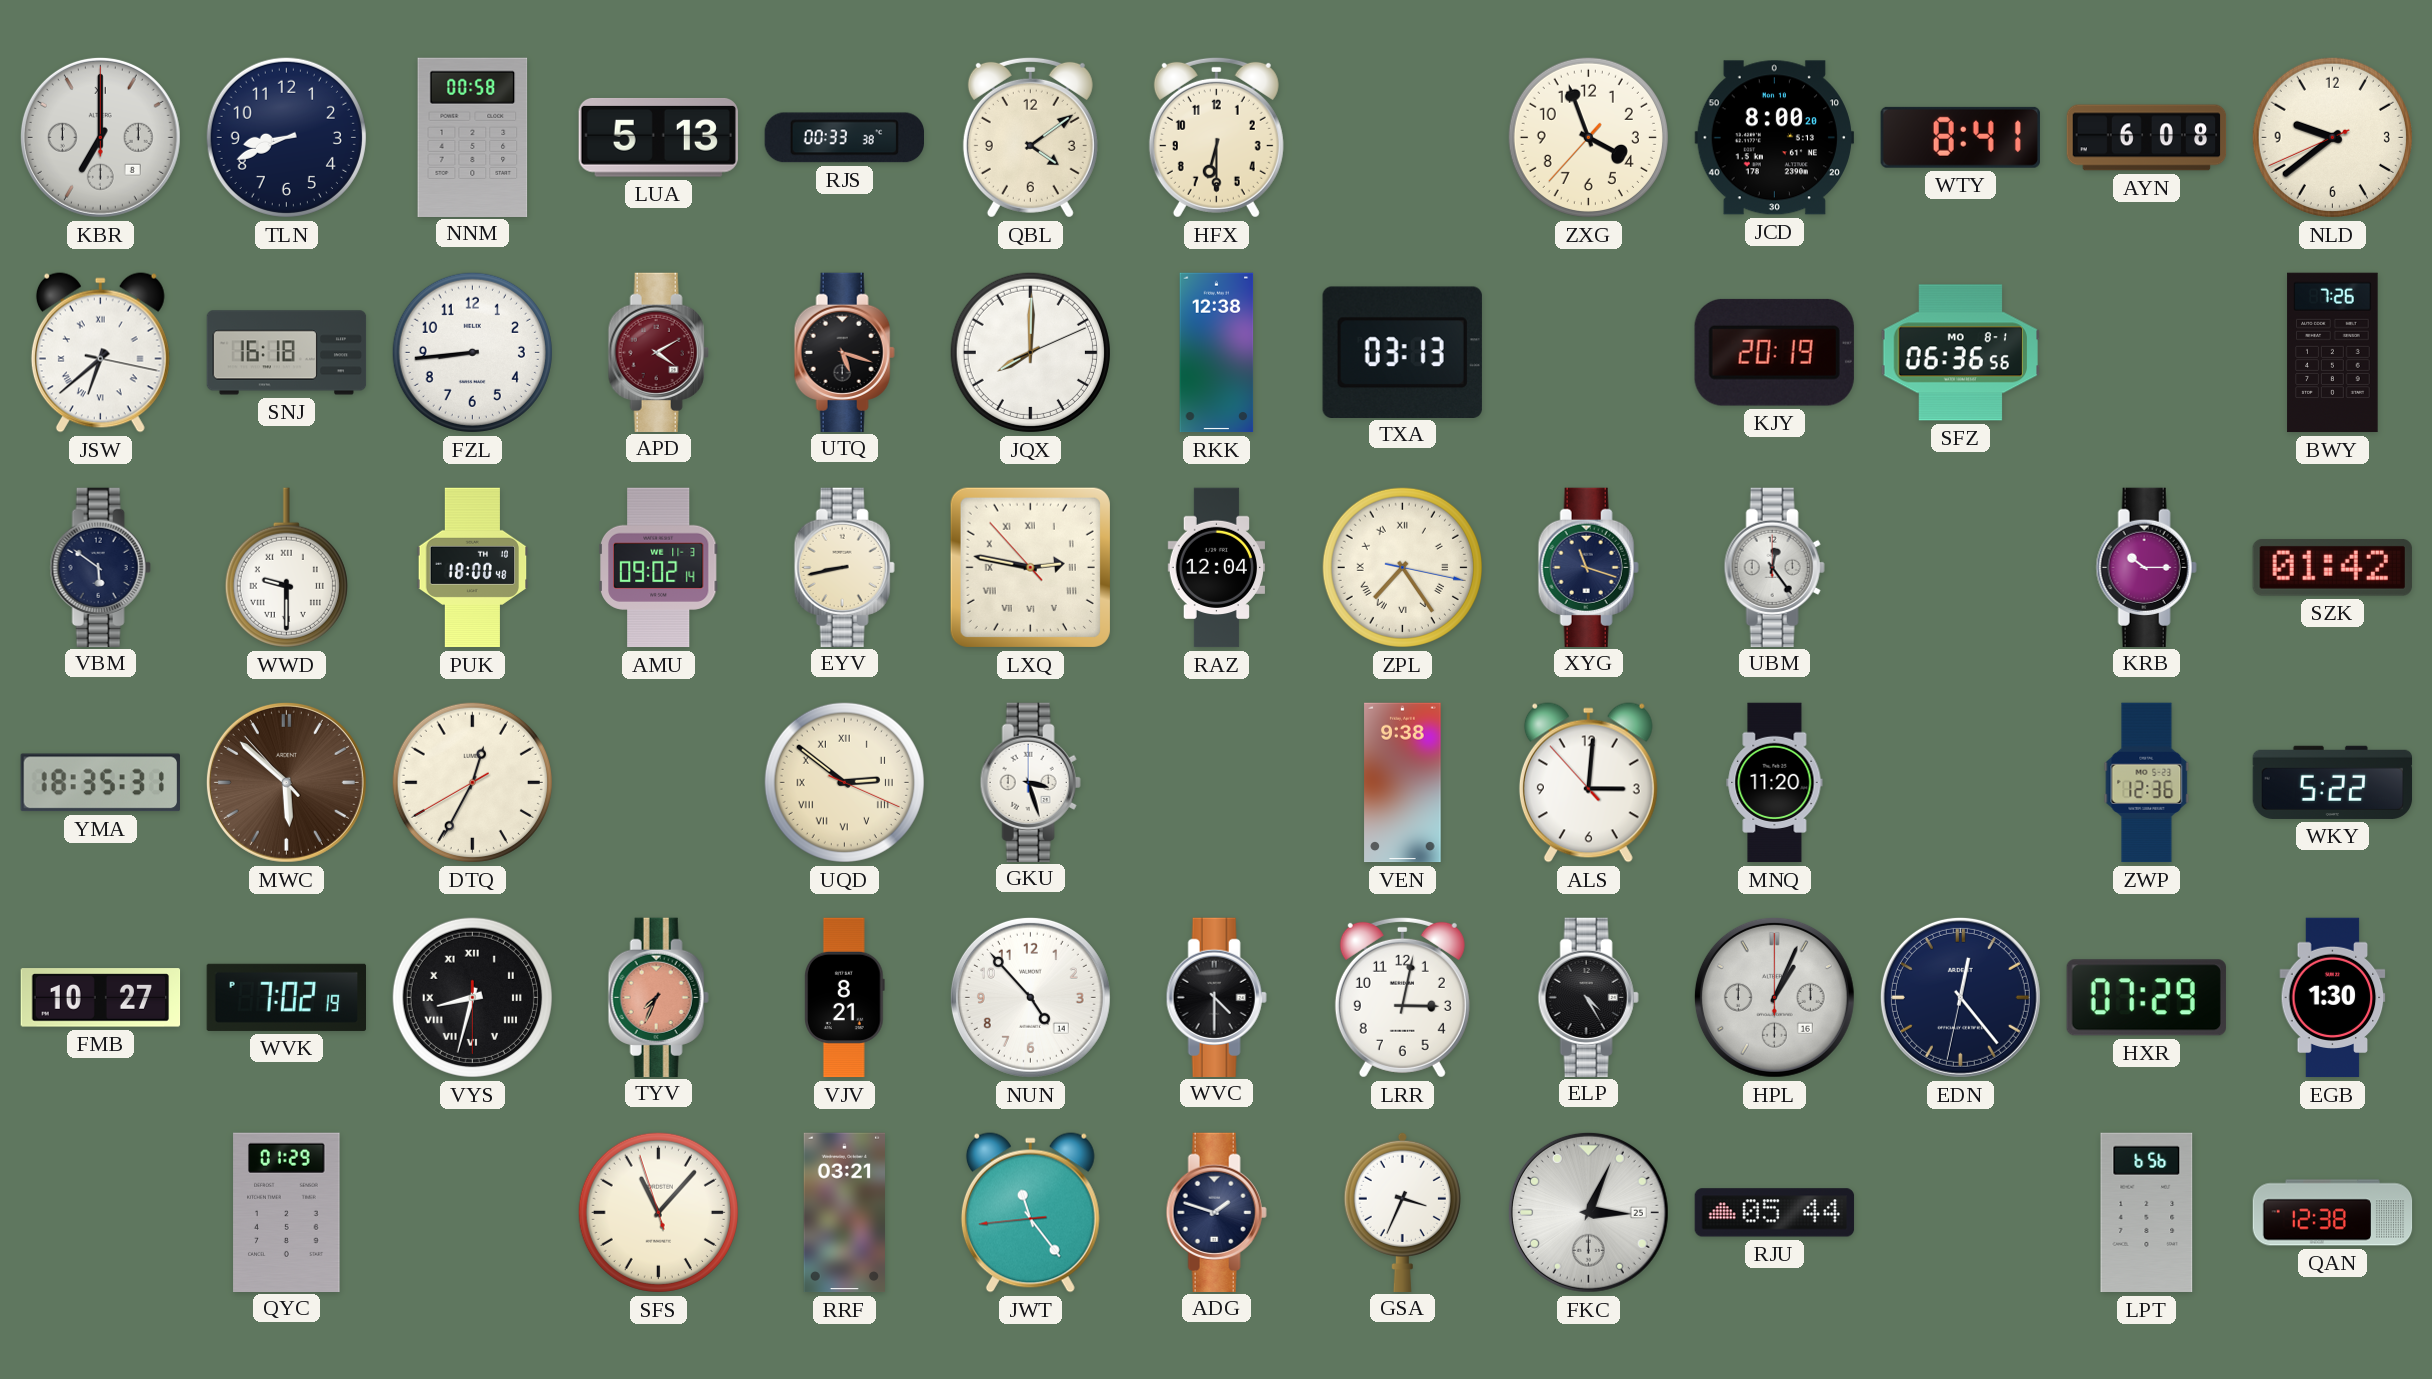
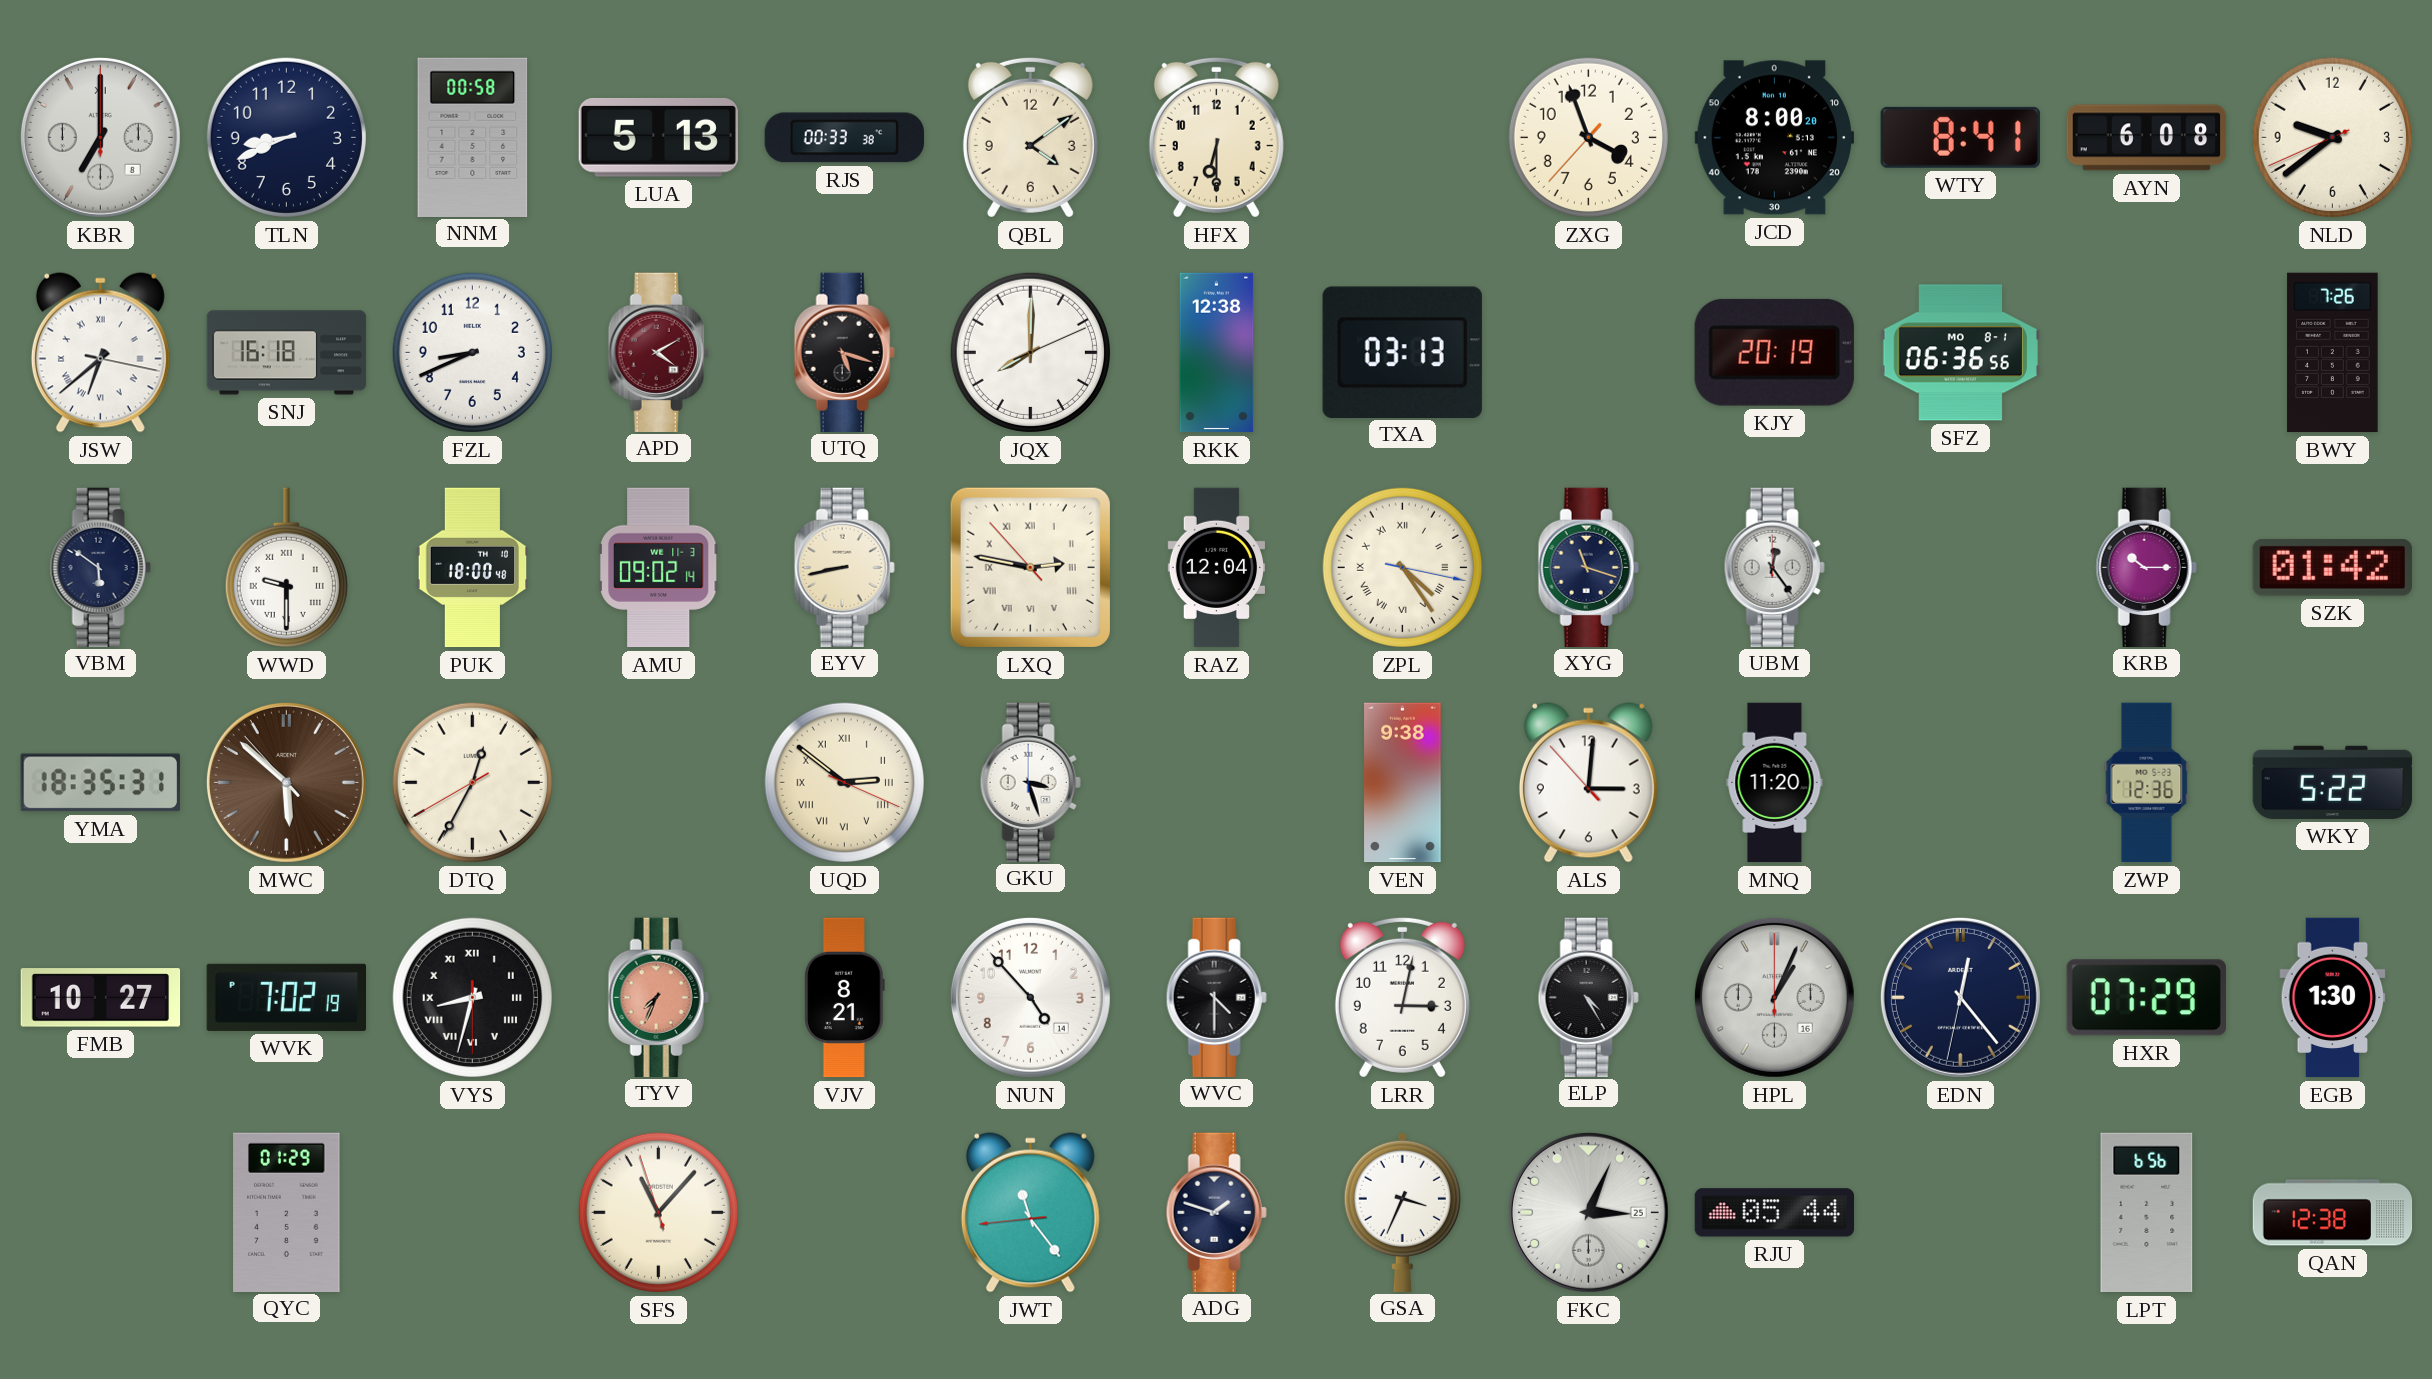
FZL: 8:44 -> 8:41 (472, 352)
ZPL: 7:24 -> 4:24 (1402, 567)
RRF: 03:21 -> none (844, 1213)
